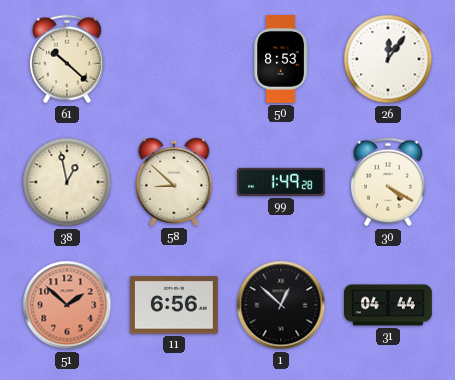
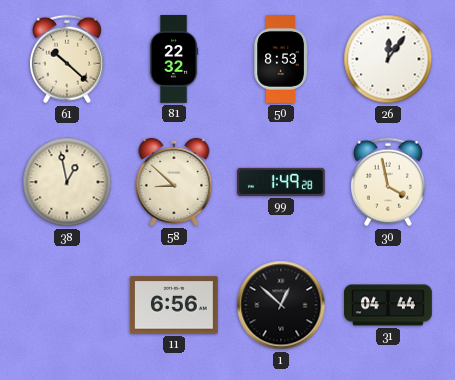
81: none -> 22:32 (174, 60)
30: 4:20 -> 3:58 (388, 182)
51: 1:52 -> none (67, 305)
